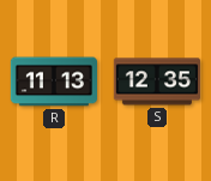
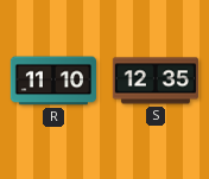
R: 11:13 -> 11:10 (52, 81)
